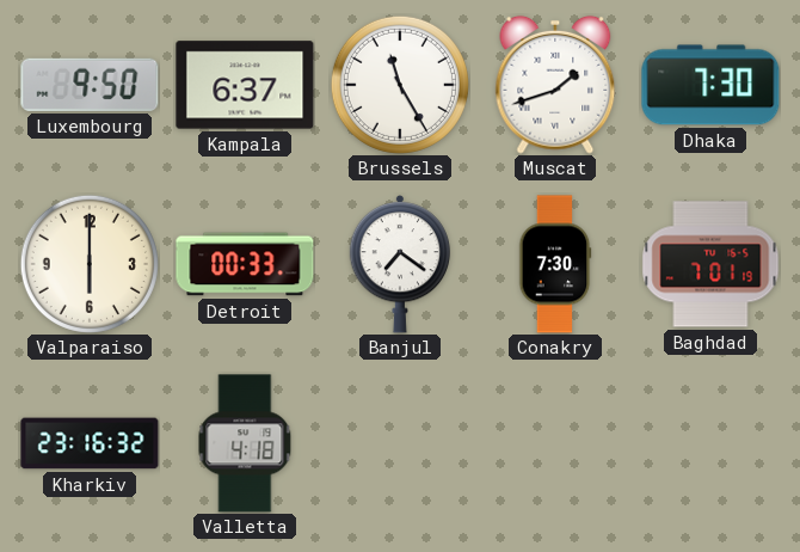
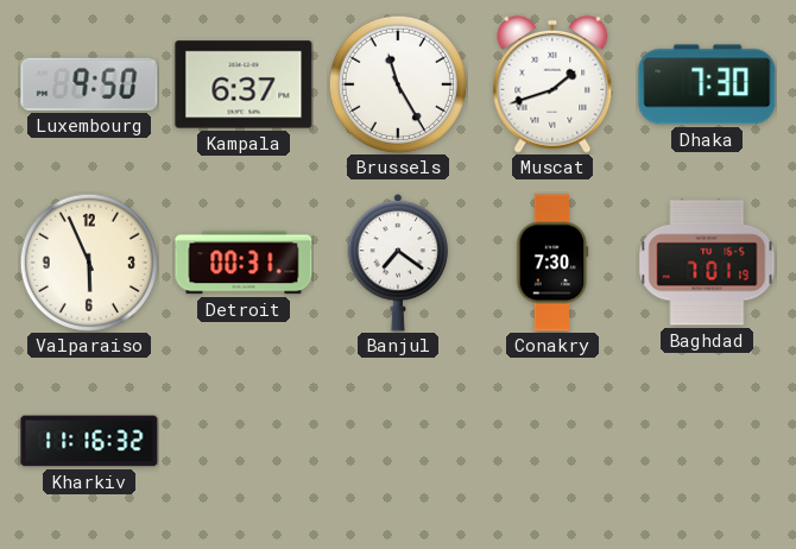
Valparaiso: 6:00 -> 5:56 (89, 263)
Detroit: 00:33 -> 00:31 (244, 263)
Kharkiv: 23:16 -> 11:16 (89, 441)
Valletta: 4:18 -> none (245, 443)
